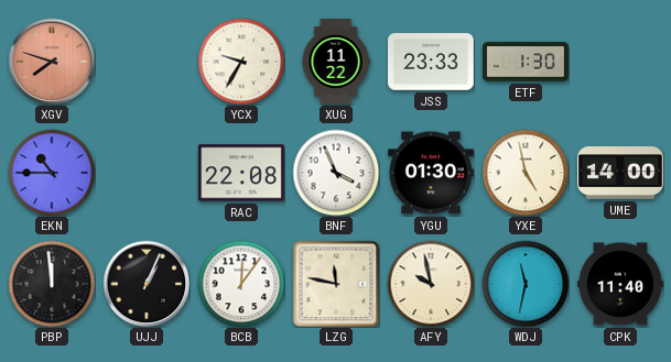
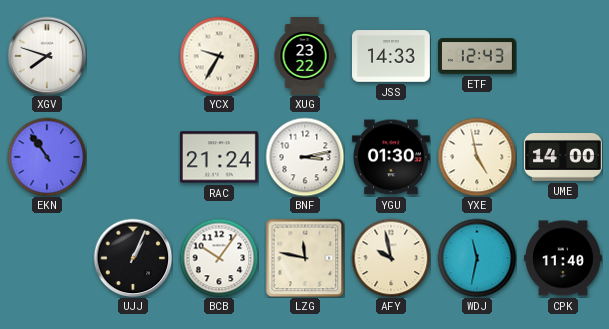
XGV dial: salmon -> white (47, 56)
XUG: 11:22 -> 23:22 (305, 57)
JSS: 23:33 -> 14:33 (392, 56)
ETF: 1:30 -> 12:43 (478, 56)
EKN: 10:45 -> 10:54 (47, 157)
RAC: 22:08 -> 21:24 (219, 157)
BNF: 3:56 -> 3:13 (305, 157)
PBP: 11:59 -> none (52, 284)
BCB: 12:06 -> 10:06 (219, 258)
